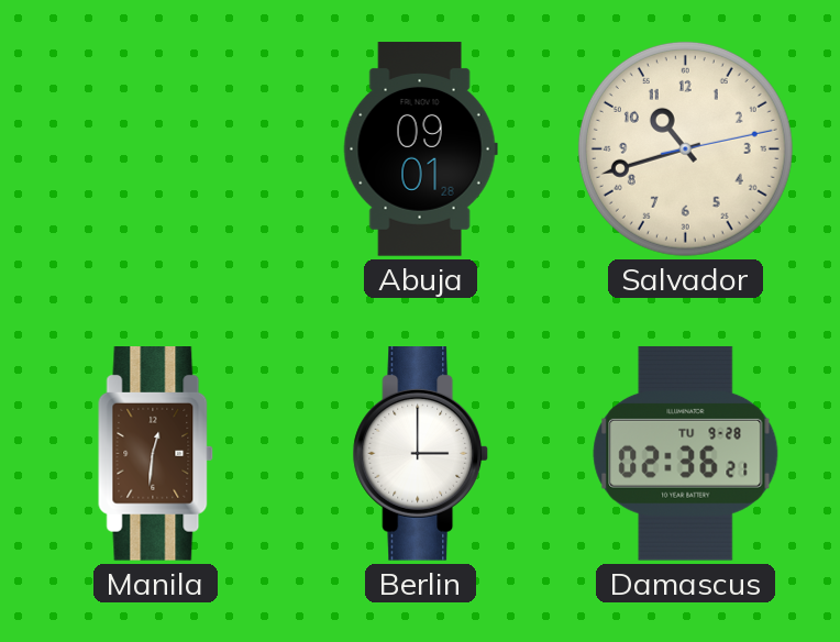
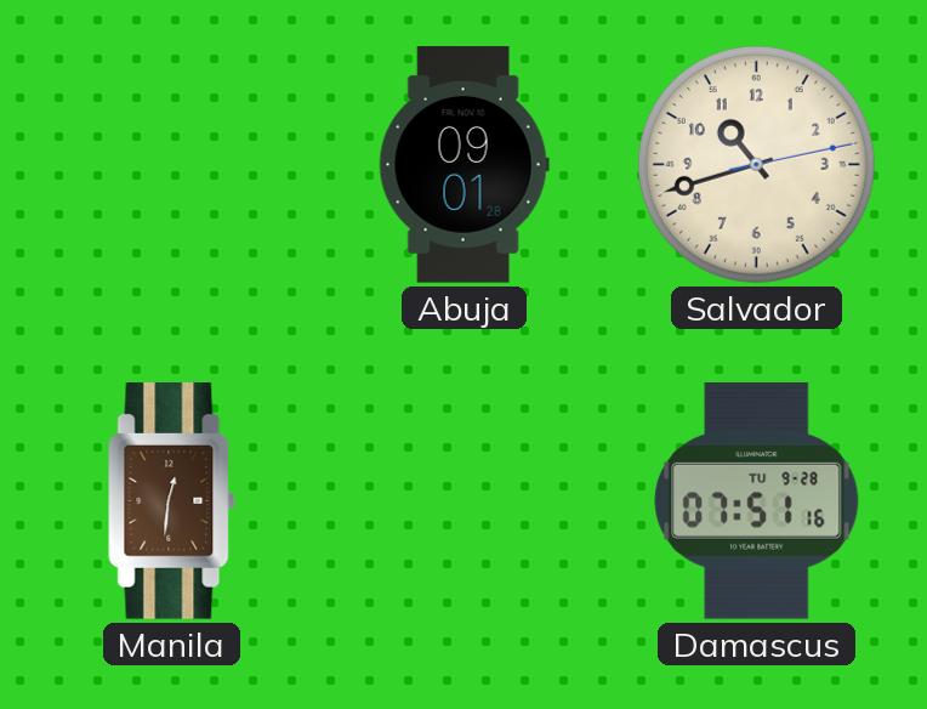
Berlin: 3:00 -> none (421, 454)
Damascus: 02:36 -> 07:51 (757, 500)
